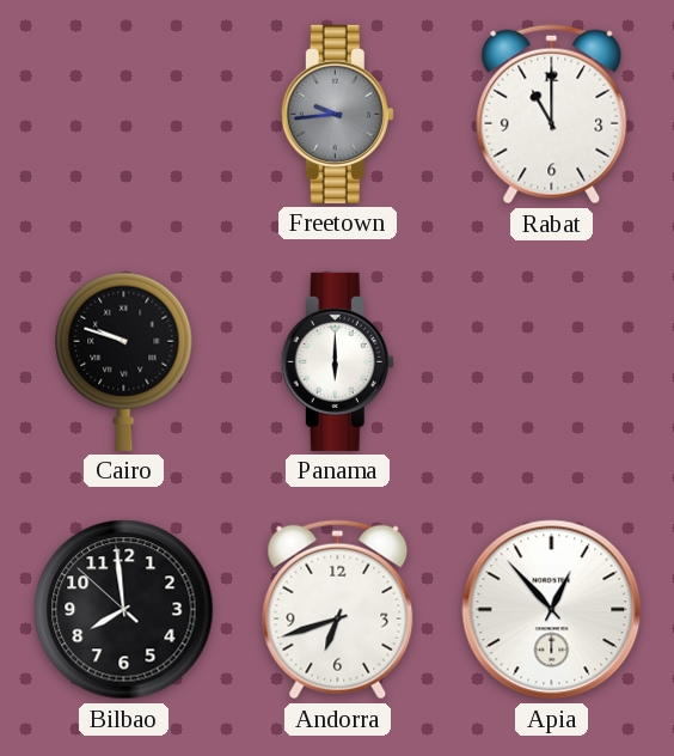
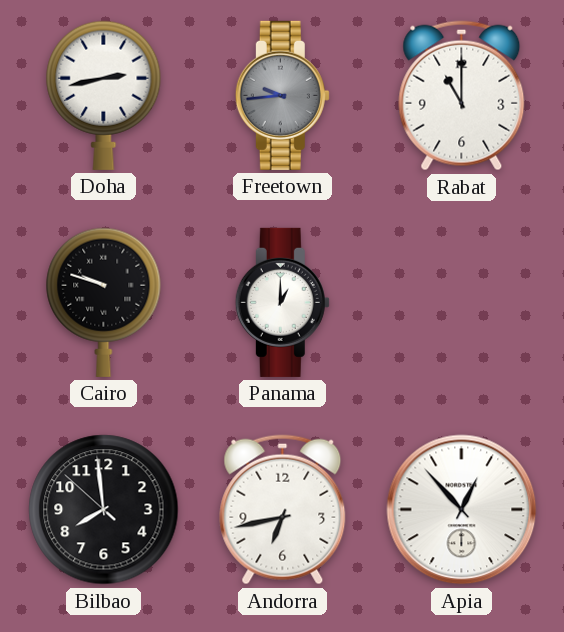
Doha: none -> 2:43 (104, 95)
Panama: 6:00 -> 1:00 (282, 302)
Andorra: 6:42 -> 6:43 (283, 510)
